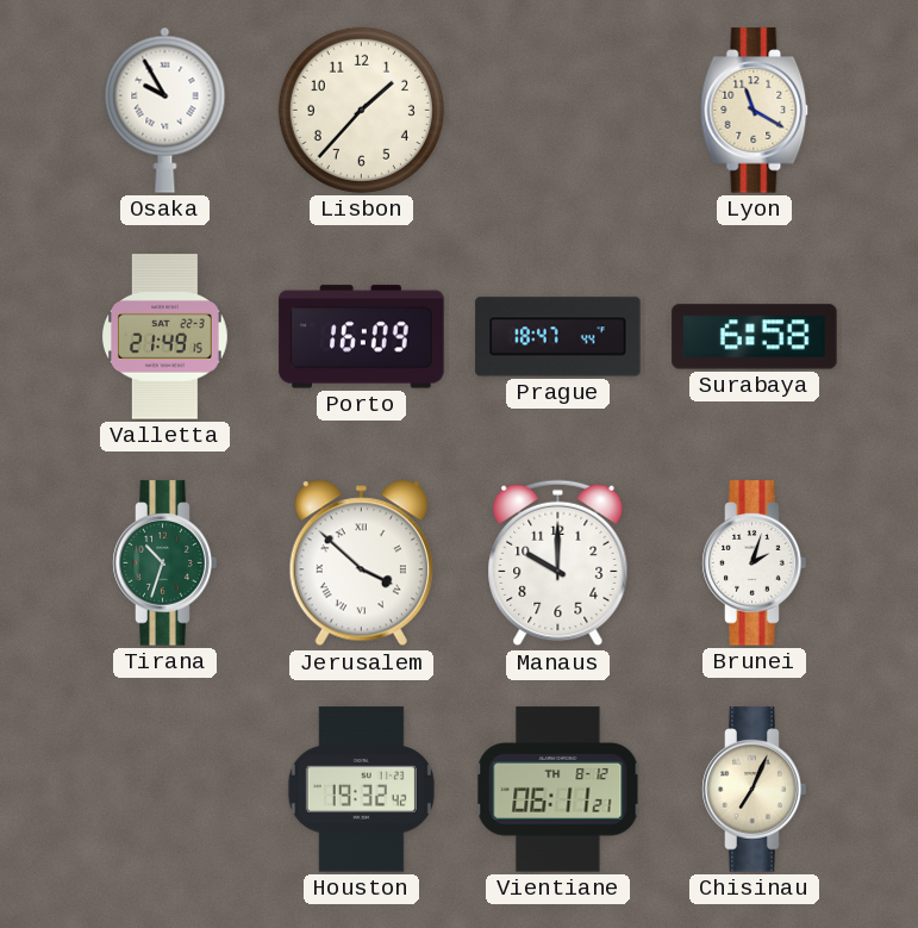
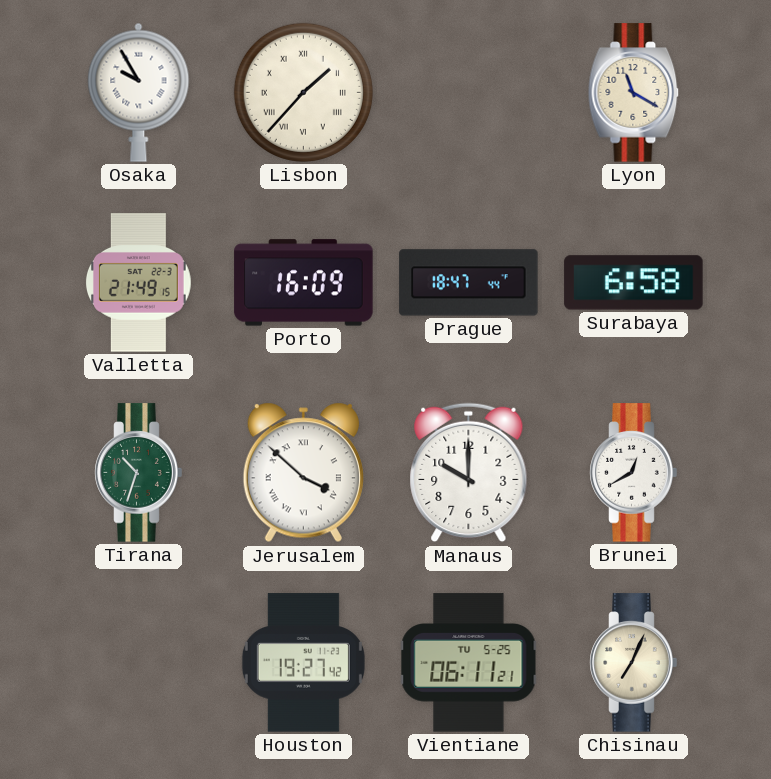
Lisbon numerals: Arabic -> Roman (303, 92)
Brunei: 2:03 -> 12:40 (634, 473)
Houston: 19:32 -> 19:27 (303, 663)
Vientiane date: TH 8-12 -> TU 5-25 (469, 663)
